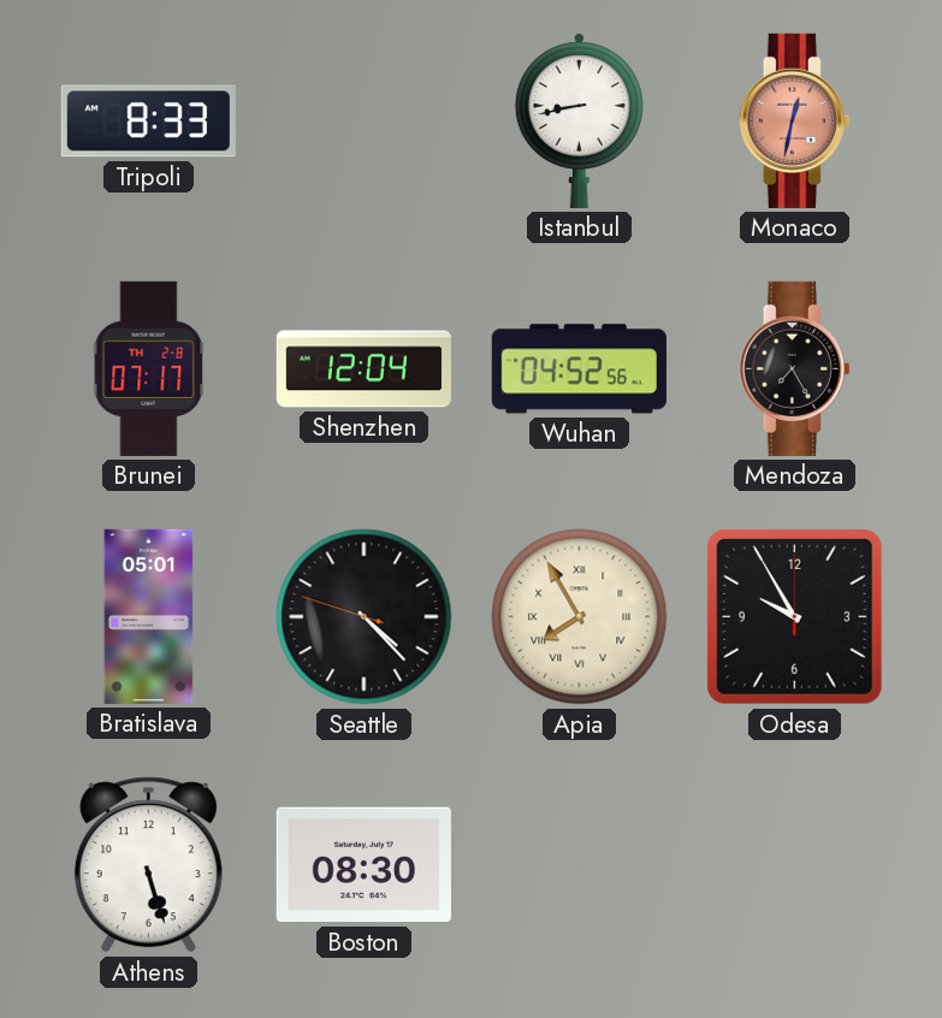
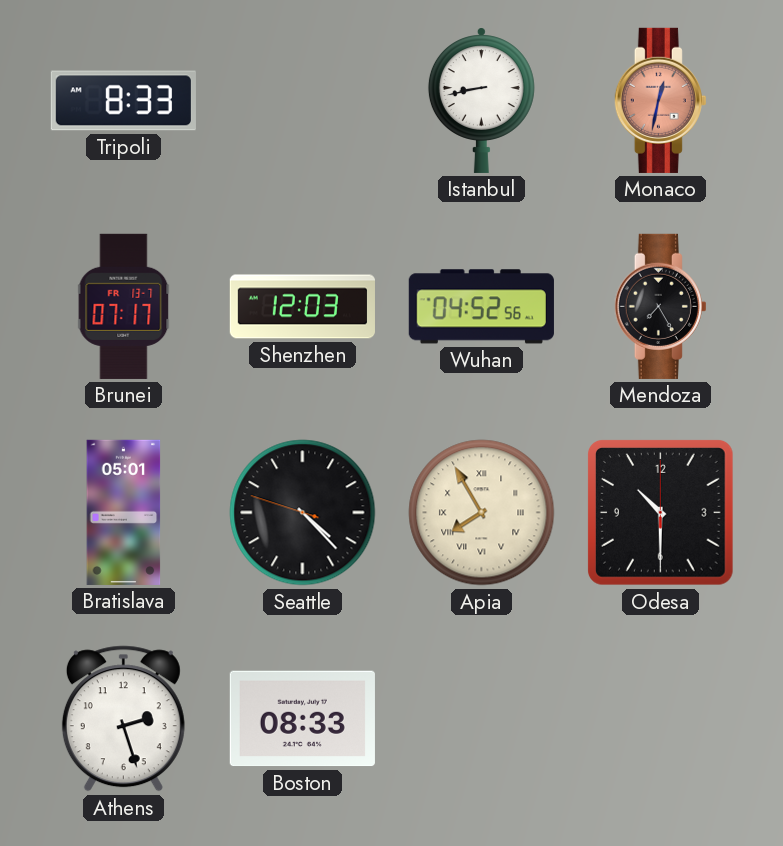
Brunei date: TH 2-8 -> FR 13-7 (124, 306)
Shenzhen: 12:04 -> 12:03 (302, 307)
Odesa: 9:55 -> 10:30 (660, 512)
Athens: 5:27 -> 2:27 (123, 719)
Boston: 08:30 -> 08:33 (302, 719)
